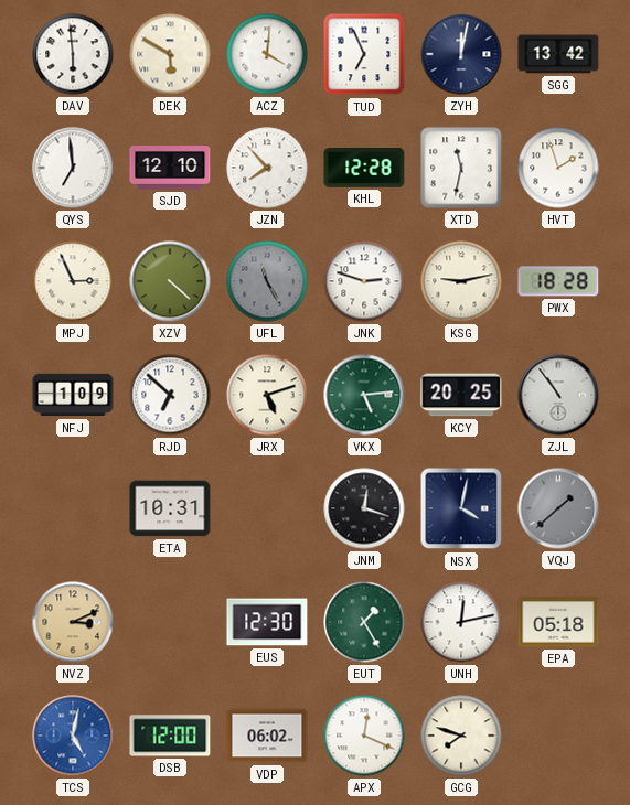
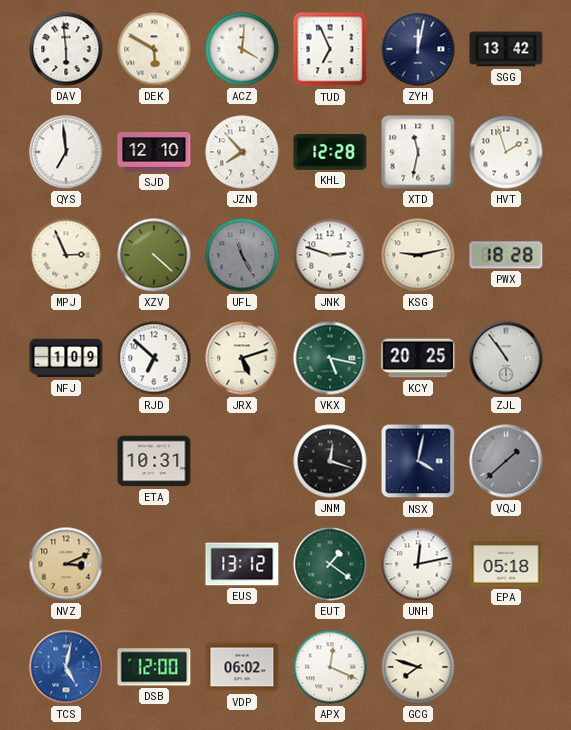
VKX: 5:14 -> 5:17 (330, 358)
EUS: 12:30 -> 13:12 (242, 564)
EUT: 1:25 -> 1:21 (330, 564)
